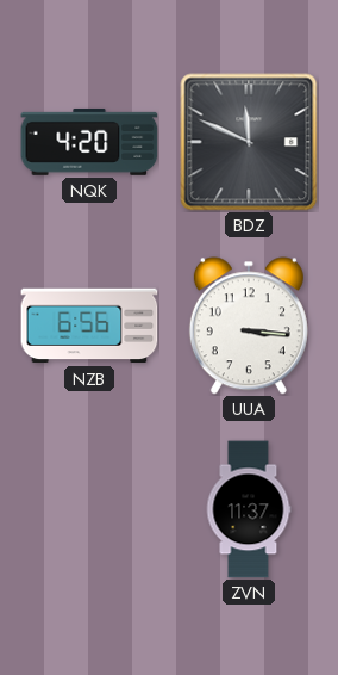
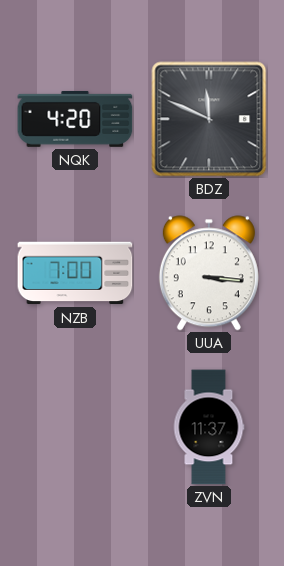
NZB: 6:56 -> 7:00 (75, 273)
